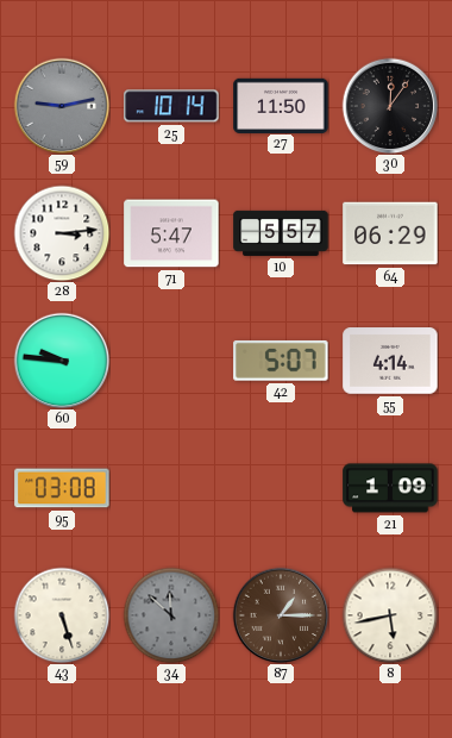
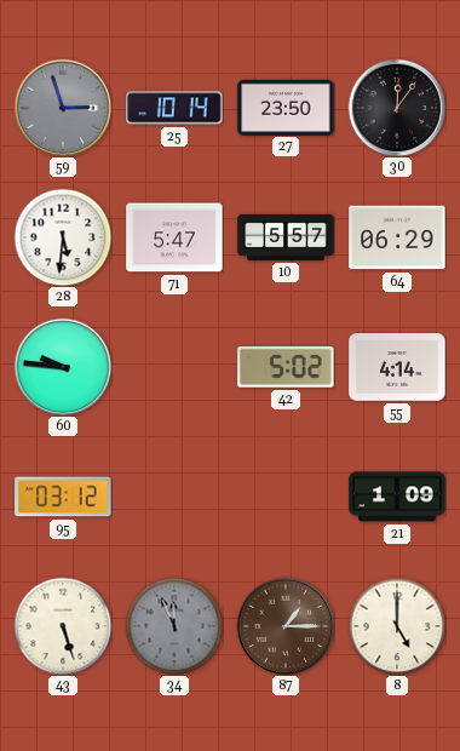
59: 9:13 -> 2:57 (63, 108)
27: 11:50 -> 23:50 (286, 107)
28: 3:14 -> 5:31 (63, 237)
42: 5:07 -> 5:02 (286, 367)
95: 03:08 -> 03:12 (63, 497)
34: 11:52 -> 11:56 (174, 626)
8: 5:43 -> 5:00 (397, 626)
